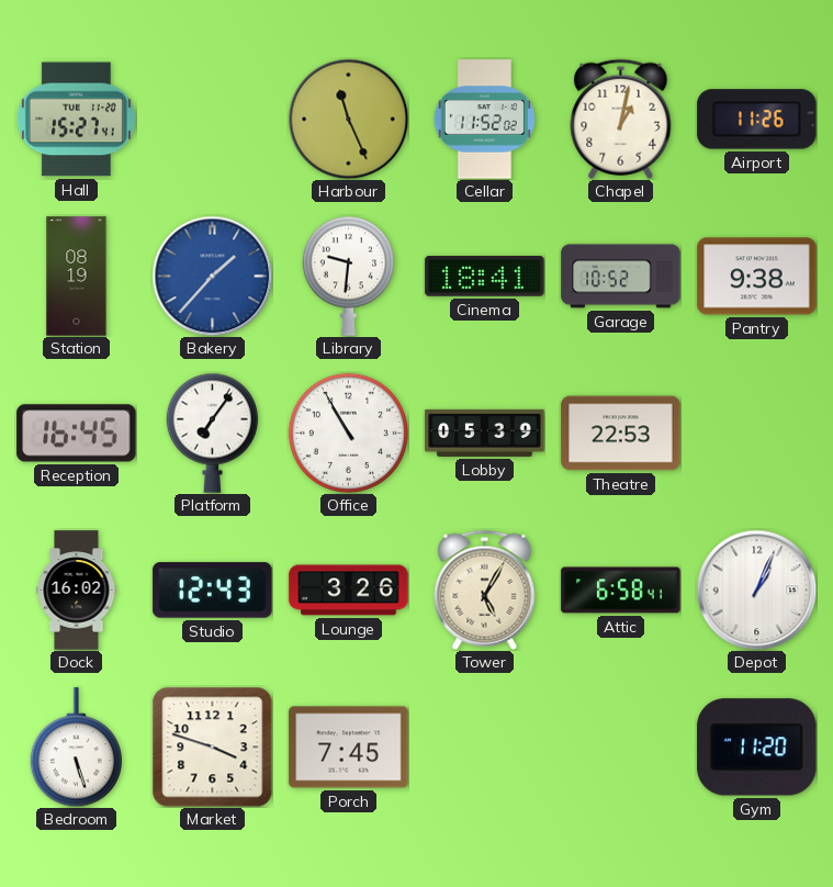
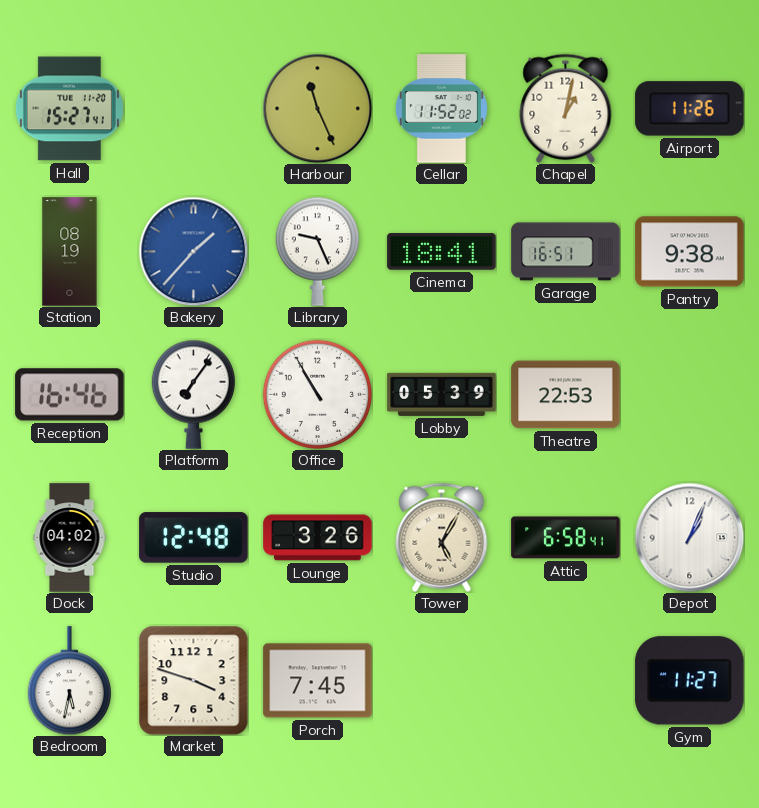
Library: 9:31 -> 9:26 (317, 251)
Garage: 10:52 -> 16:51 (566, 252)
Reception: 16:45 -> 16:46 (70, 395)
Dock: 16:02 -> 04:02 (70, 538)
Studio: 12:43 -> 12:48 (194, 538)
Bedroom: 5:27 -> 5:32 (69, 681)
Gym: 11:20 -> 11:27 (690, 681)
